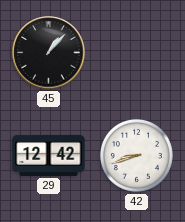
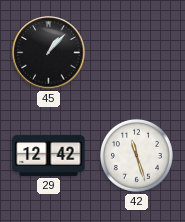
42: 8:42 -> 11:27 (136, 155)
